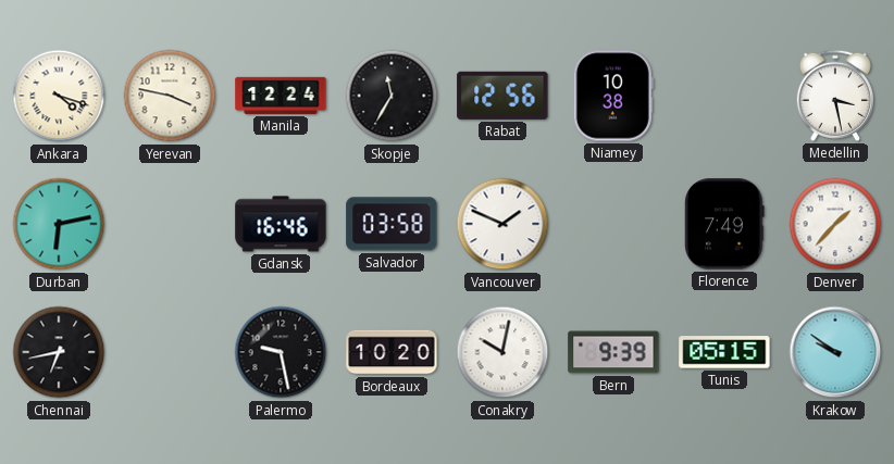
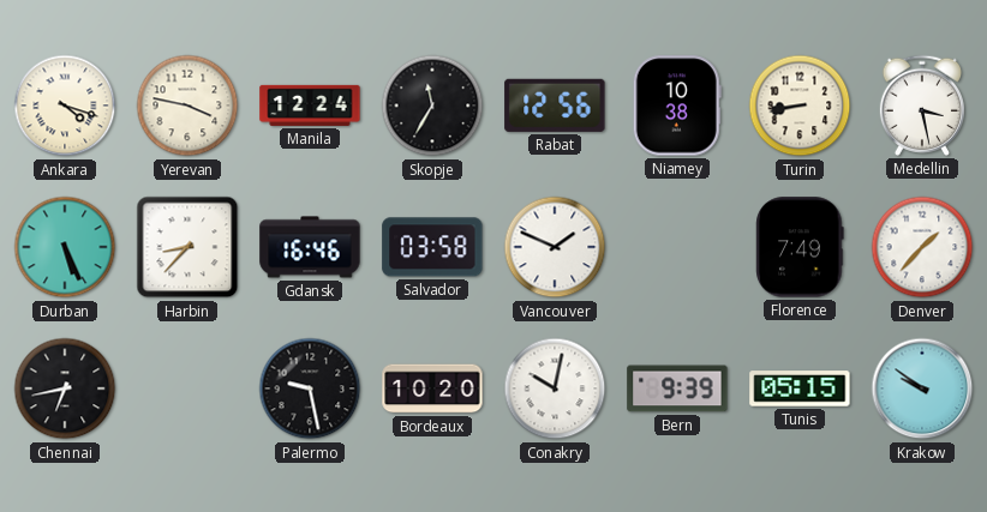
Turin: none -> 8:43 (800, 106)
Durban: 6:13 -> 5:26 (65, 247)
Harbin: none -> 8:37 (187, 247)
